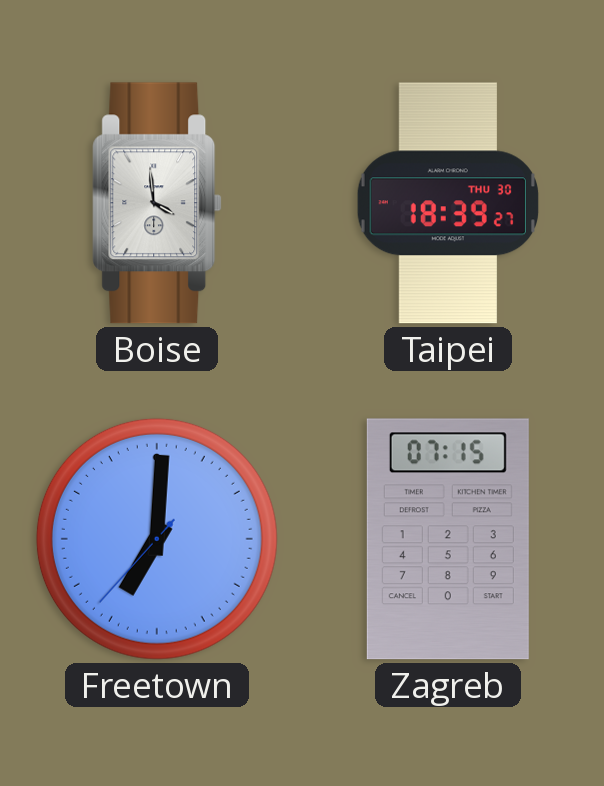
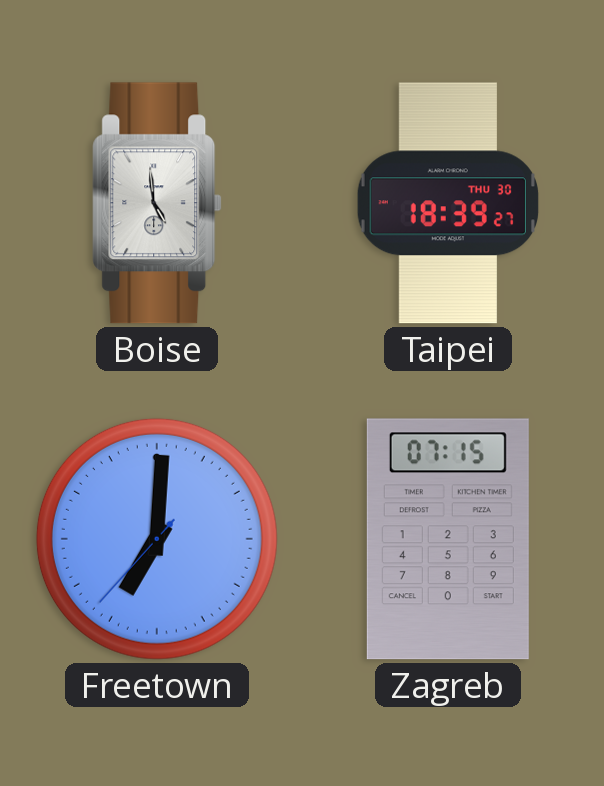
Boise: 3:59 -> 4:59 (157, 203)
